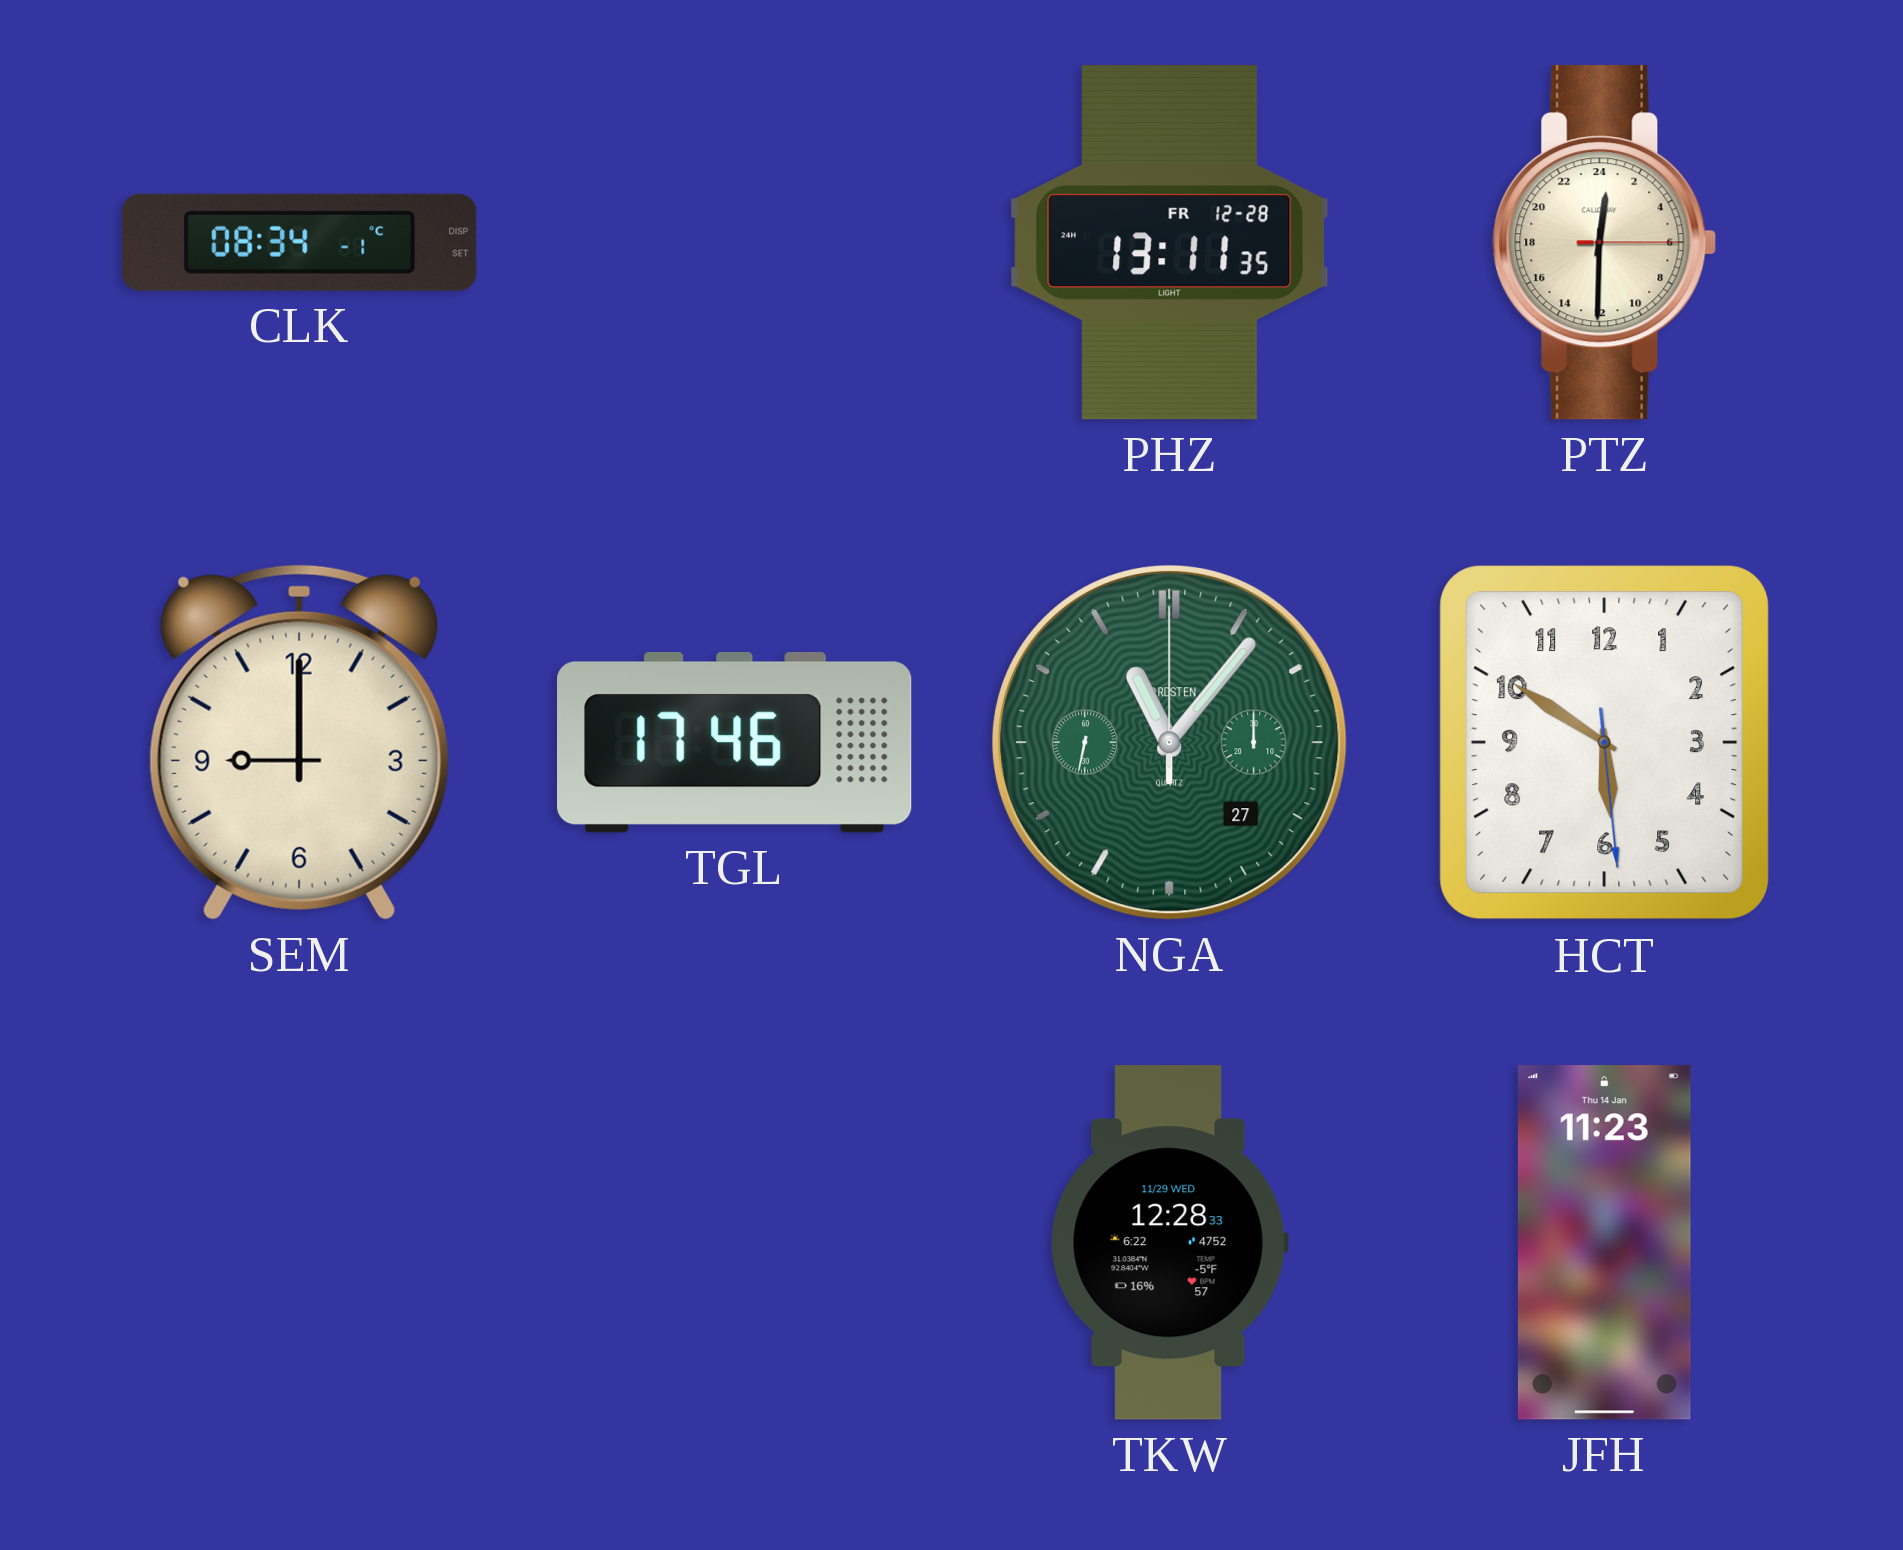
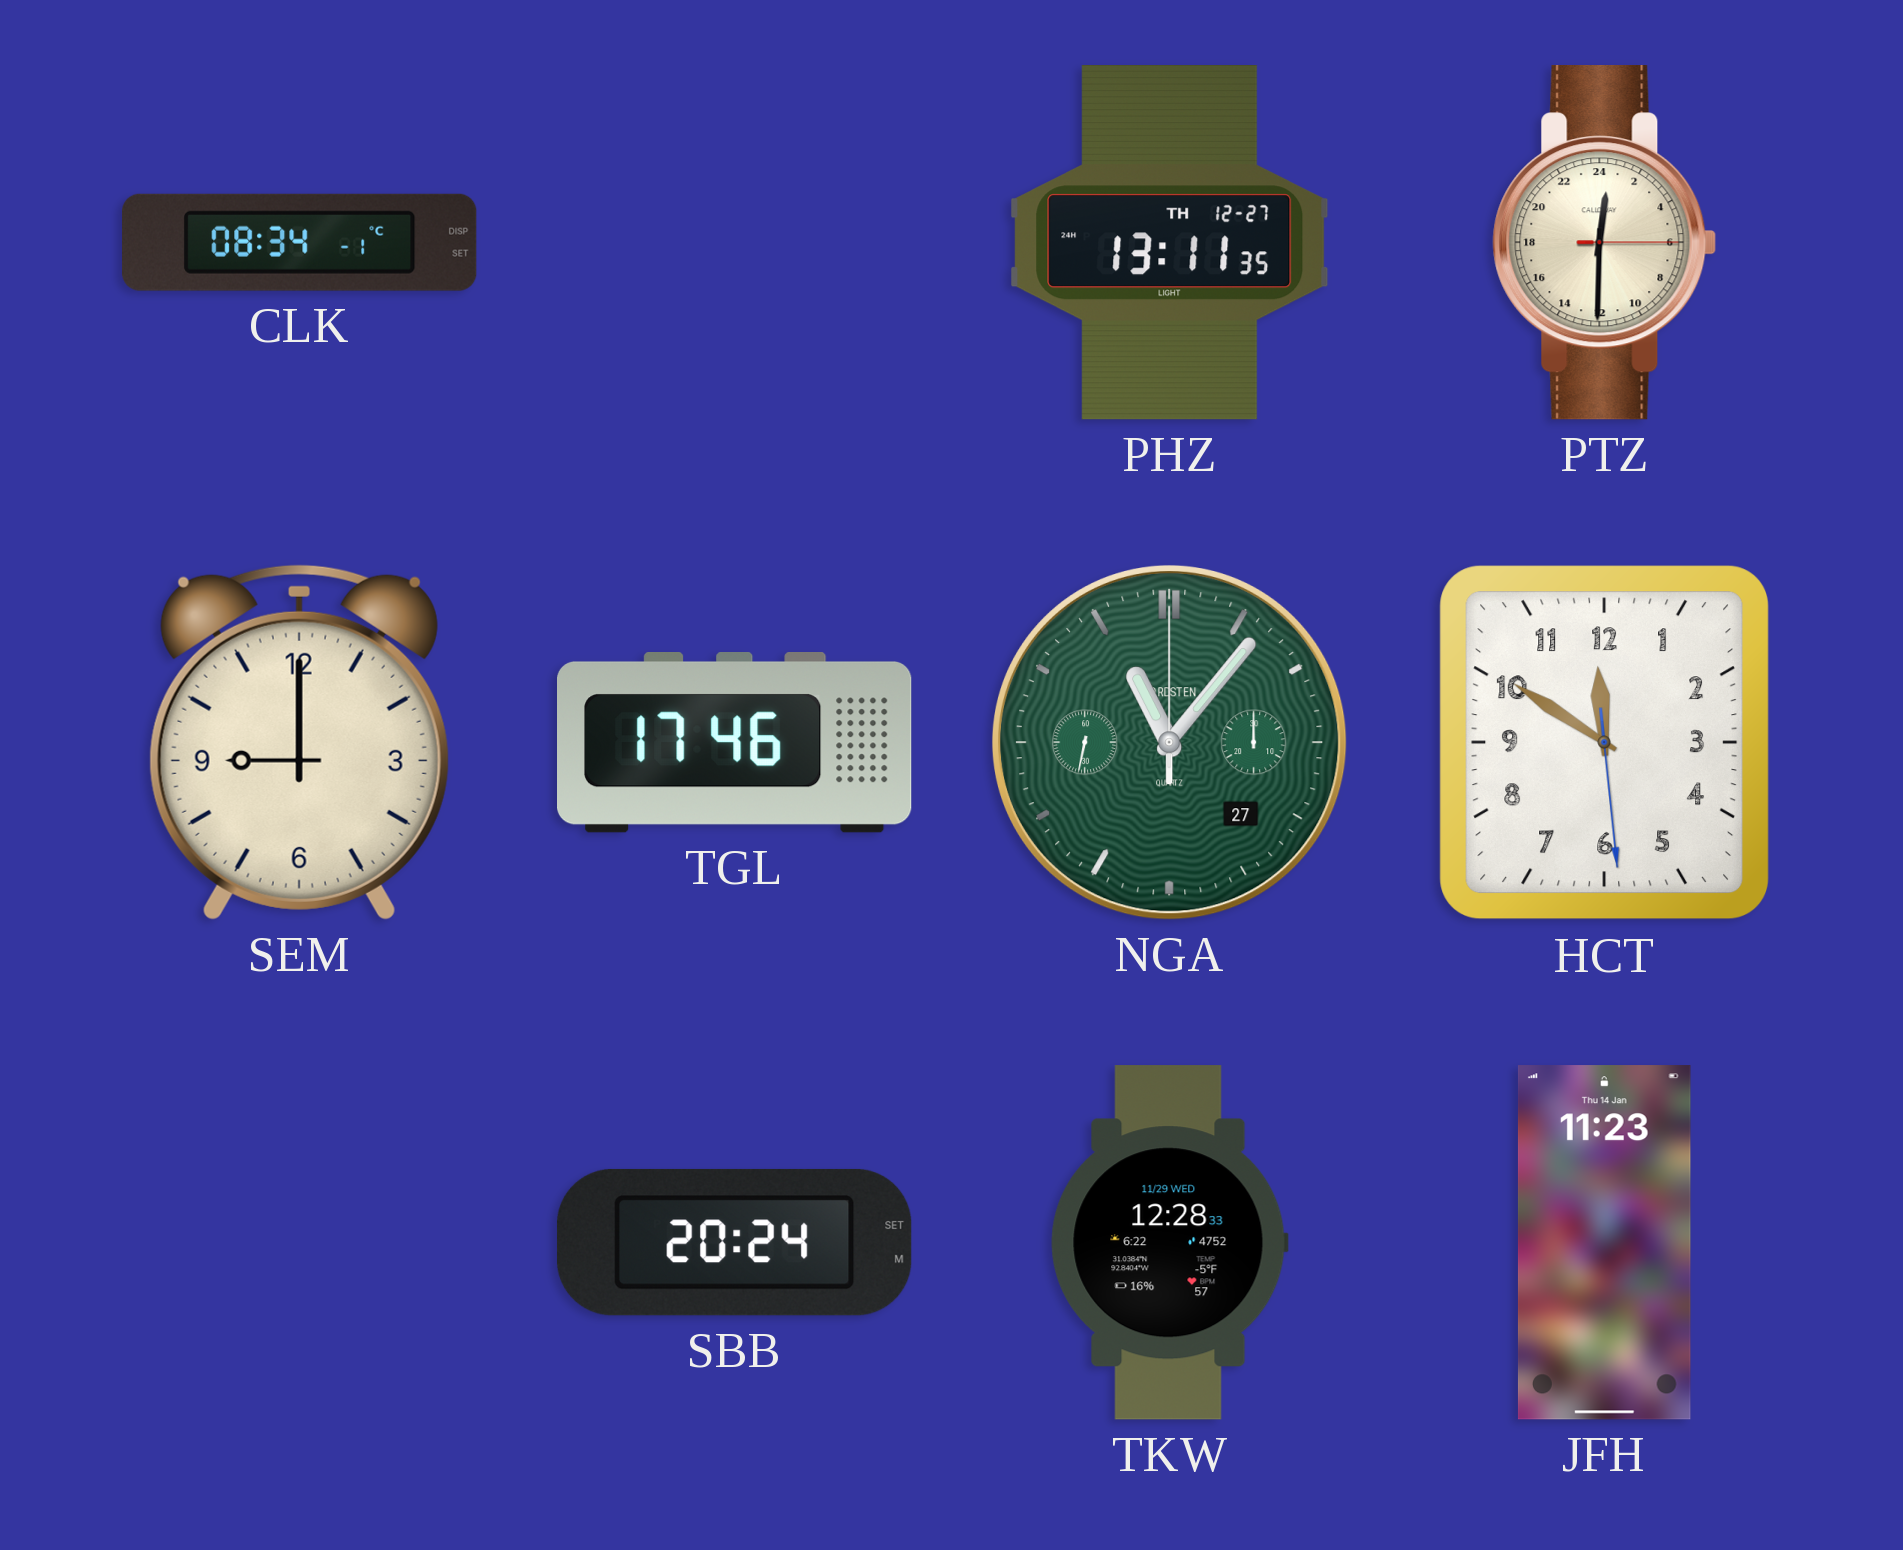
PHZ date: FR 12-28 -> TH 12-27 (1170, 243)
HCT: 5:50 -> 11:50 (1605, 743)
SBB: none -> 20:24 (734, 1242)
